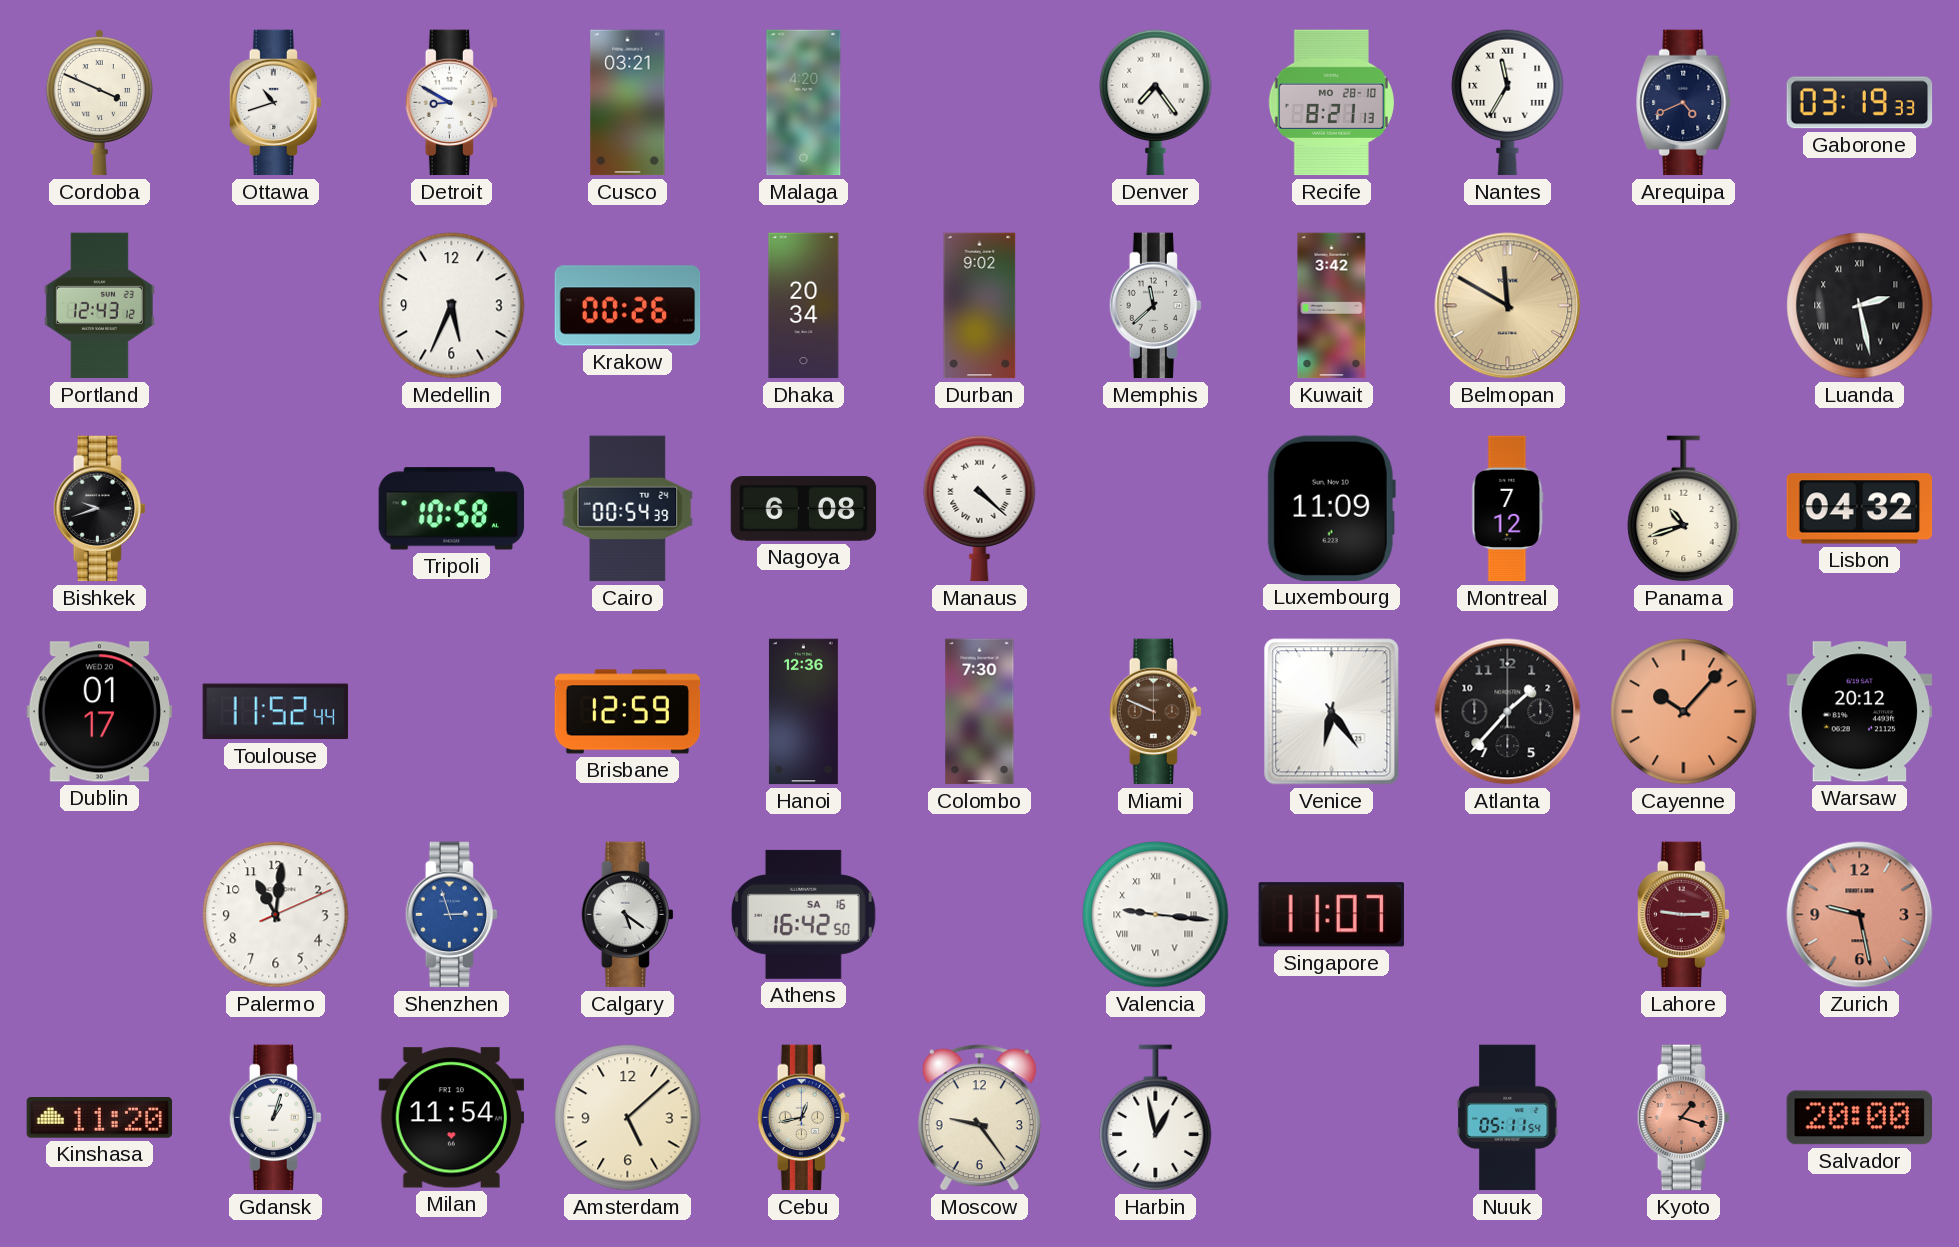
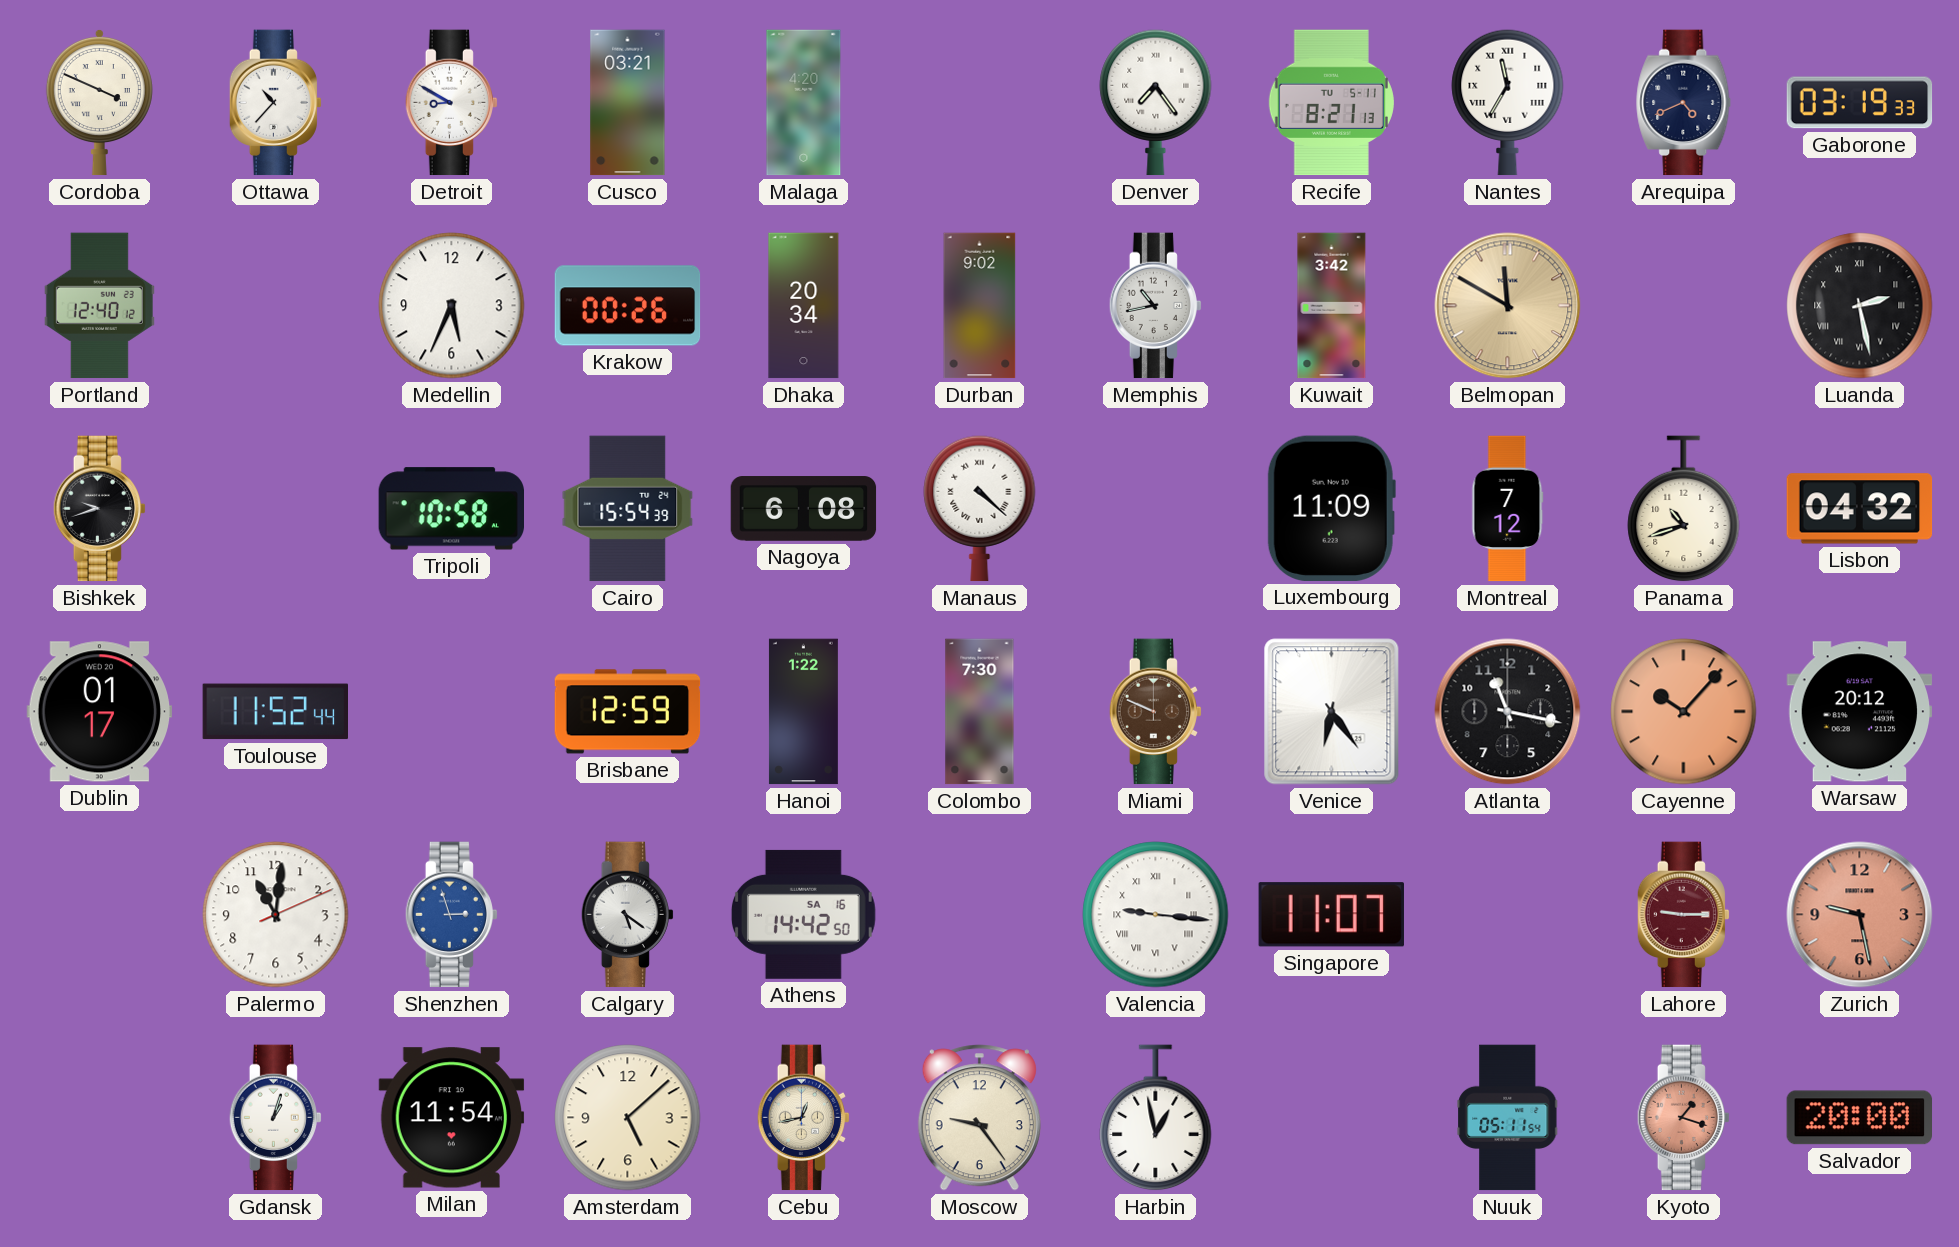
Ottawa: 10:42 -> 10:37 (275, 103)
Recife date: MO 28-10 -> TU 5-11 (1331, 103)
Portland: 12:43 -> 12:40 (99, 306)
Memphis: 11:38 -> 10:43 (1155, 306)
Cairo: 00:54 -> 15:54 (628, 509)
Hanoi: 12:36 -> 1:22 (803, 712)
Atlanta: 1:37 -> 11:17 (1508, 712)
Athens: 16:42 -> 14:42 (803, 914)
Kinshasa: 11:20 -> none (100, 1118)
